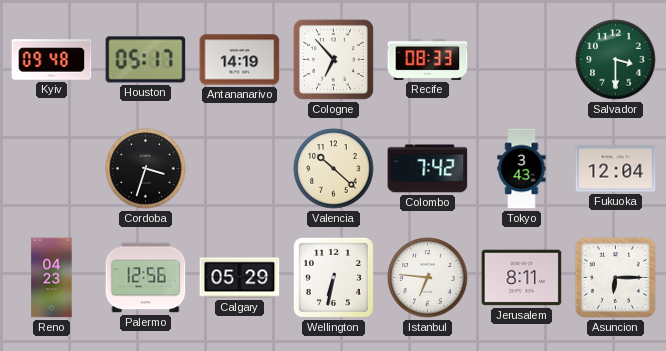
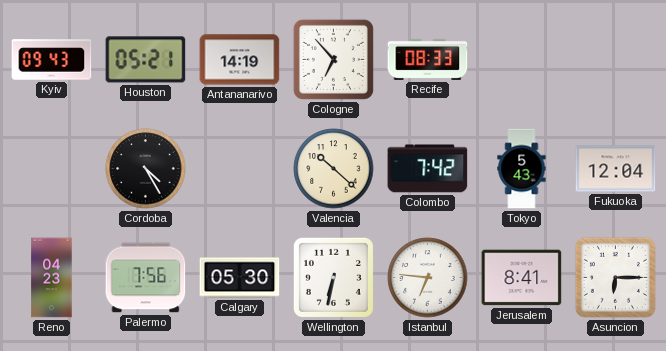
Kyiv: 09:48 -> 09:43 (52, 60)
Houston: 05:17 -> 05:21 (146, 60)
Salvador: 3:30 -> none (616, 60)
Cordoba: 3:33 -> 4:25 (146, 169)
Tokyo: 3:43 -> 5:43 (522, 169)
Palermo: 12:56 -> 7:56 (146, 278)
Calgary: 05:29 -> 05:30 (240, 278)
Jerusalem: 8:11 -> 8:41 (522, 278)
